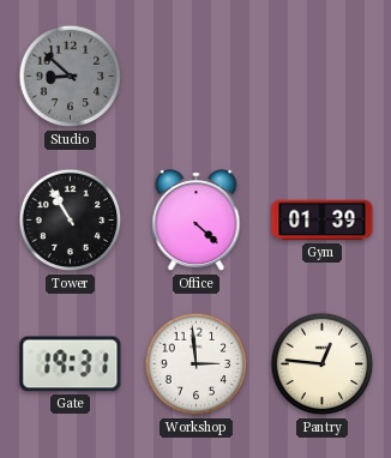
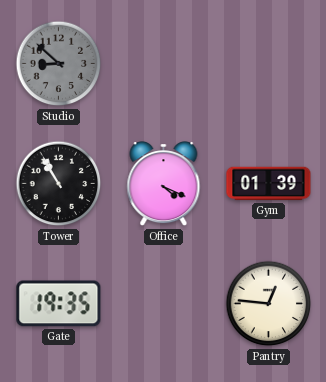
Office: 4:22 -> 4:19 (164, 184)
Gate: 19:31 -> 19:35 (59, 304)
Workshop: 2:59 -> none (197, 364)
